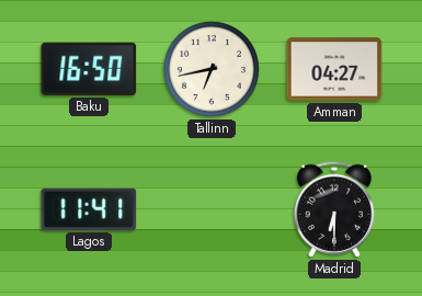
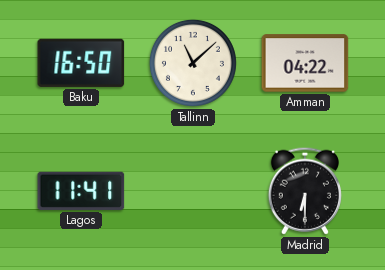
Tallinn: 6:43 -> 11:08 (193, 63)
Amman: 04:27 -> 04:22 (305, 63)
